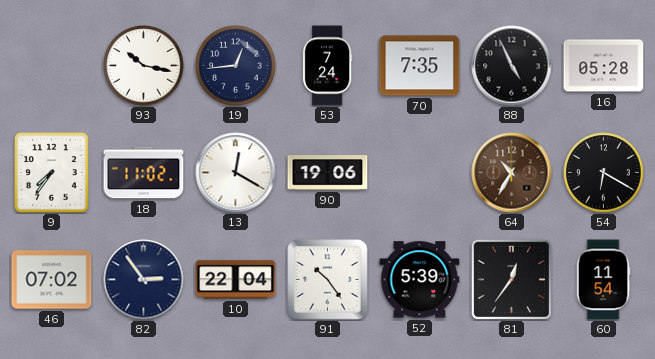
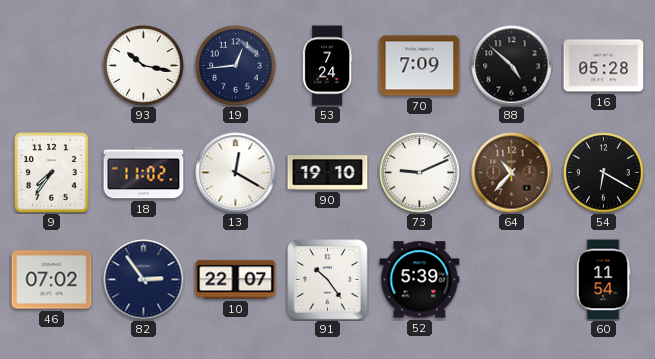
70: 7:35 -> 7:09 (420, 66)
88: 4:56 -> 4:52 (512, 66)
90: 19:06 -> 19:10 (328, 173)
73: none -> 9:11 (420, 173)
64: 10:35 -> 10:37 (512, 173)
10: 22:04 -> 22:07 (236, 280)
81: 12:36 -> none (511, 279)
